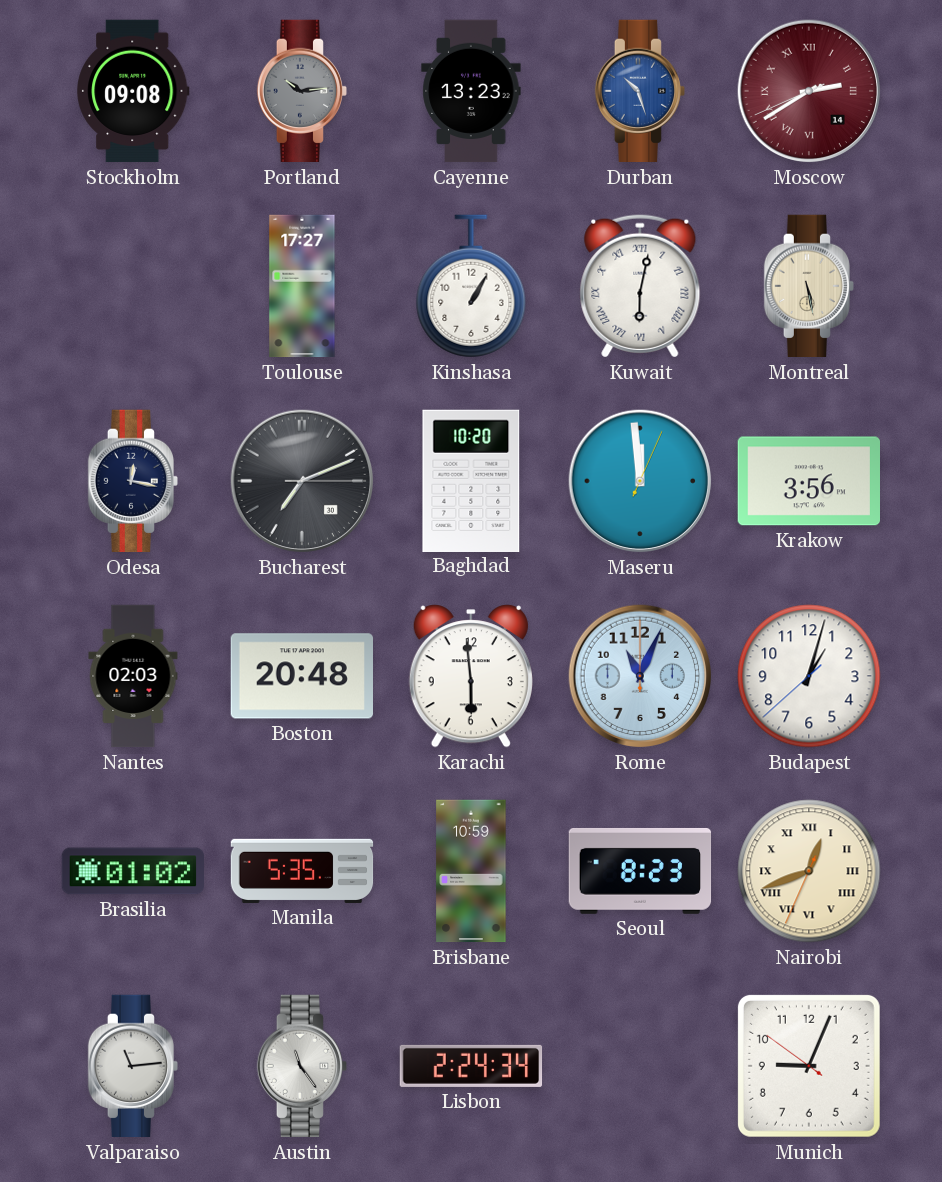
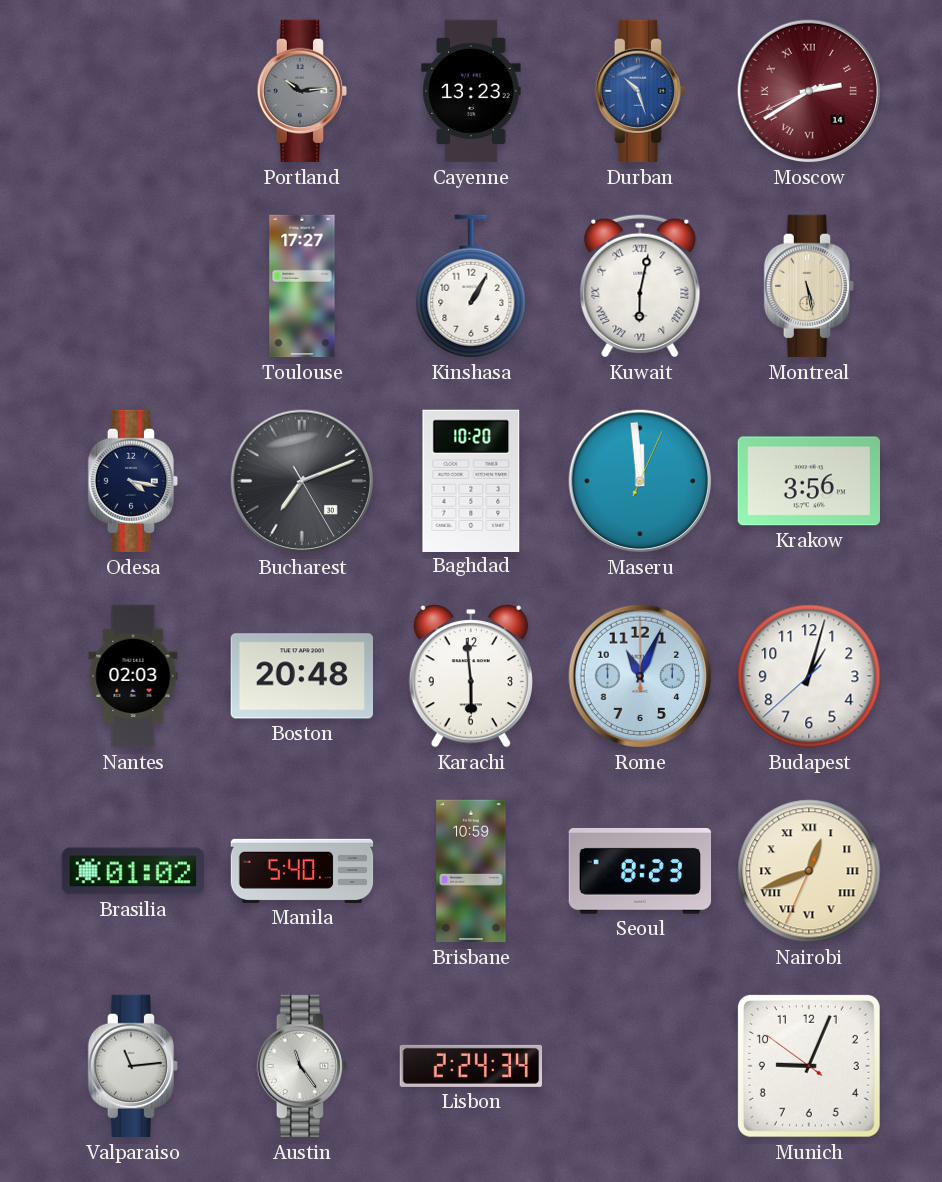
Stockholm: 09:08 -> none (134, 91)
Odesa: 12:17 -> 4:17 (133, 481)
Bucharest: 7:11:15 -> 7:11:25 (302, 481)
Manila: 5:35 -> 5:40 (302, 871)
